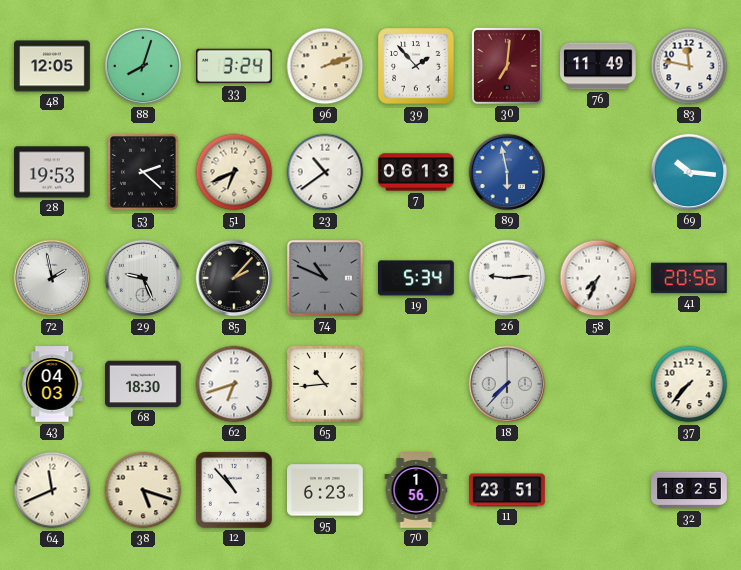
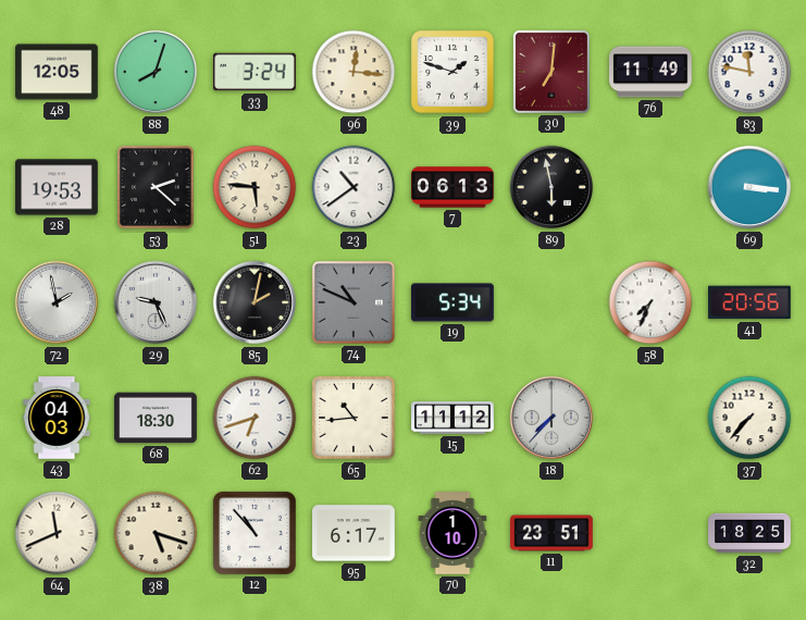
96: 2:12 -> 12:16 (354, 72)
39: 1:53 -> 1:48 (452, 72)
51: 6:41 -> 5:46 (255, 187)
89 dial: blue -> black (551, 187)
69: 10:16 -> 3:16 (749, 187)
85: 2:07 -> 2:02 (255, 302)
26: 9:14 -> none (507, 278)
15: none -> 11:12 (452, 418)
95: 6:23 -> 6:17 (355, 533)
70: 1:56 -> 1:10 (452, 533)
